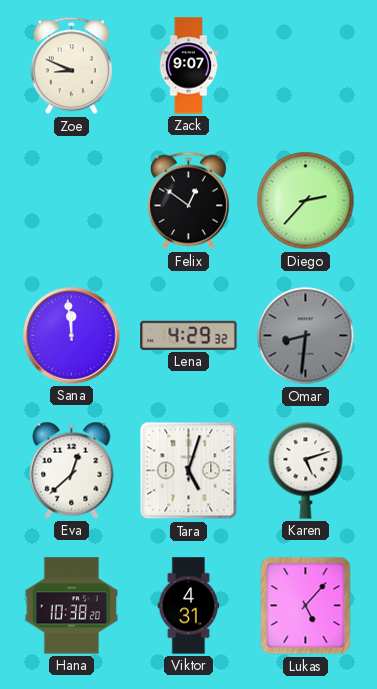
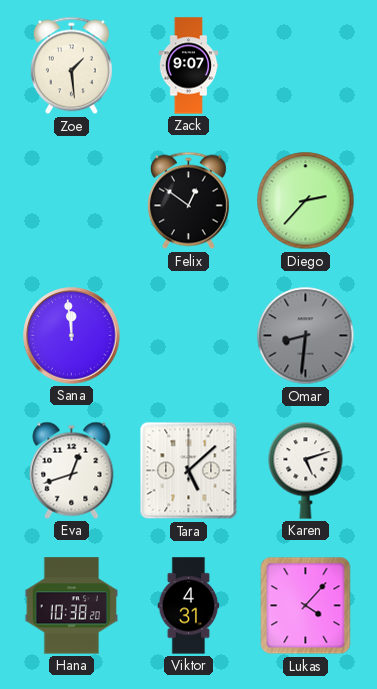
Zoe: 8:49 -> 1:29 (71, 66)
Lena: 4:29 -> none (189, 335)
Eva: 12:38 -> 12:42 (72, 470)
Tara: 5:03 -> 5:08 (189, 471)
Lukas: 5:07 -> 4:07 (306, 606)
